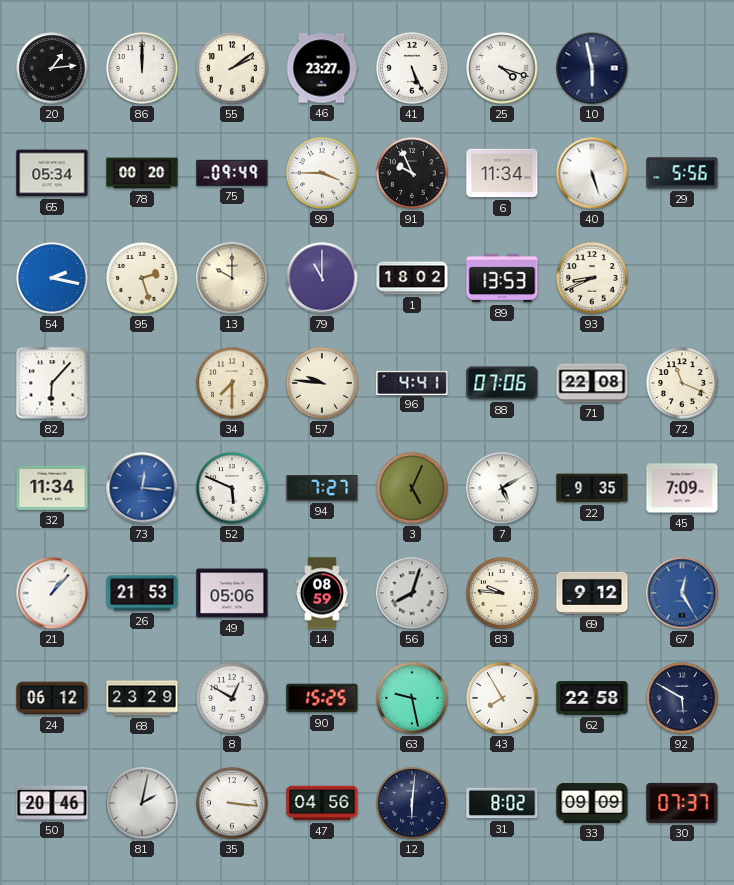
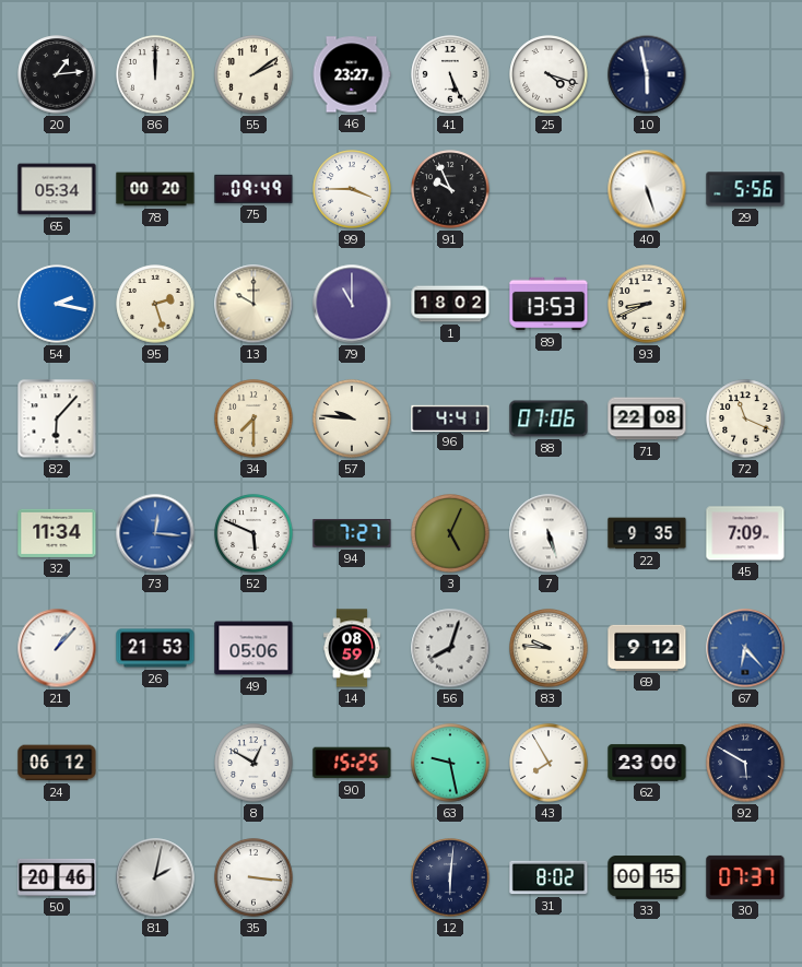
6: 11:34 -> none (502, 173)
7: 5:10 -> 5:27 (549, 533)
67: 12:25 -> 6:23 (745, 648)
68: 23:29 -> none (142, 698)
62: 22:58 -> 23:00 (647, 763)
47: 04:56 -> none (322, 803)
33: 09:09 -> 00:15 (647, 878)
